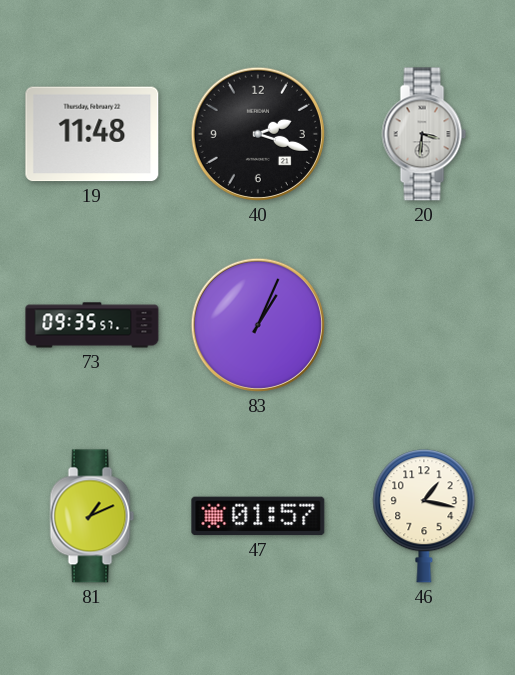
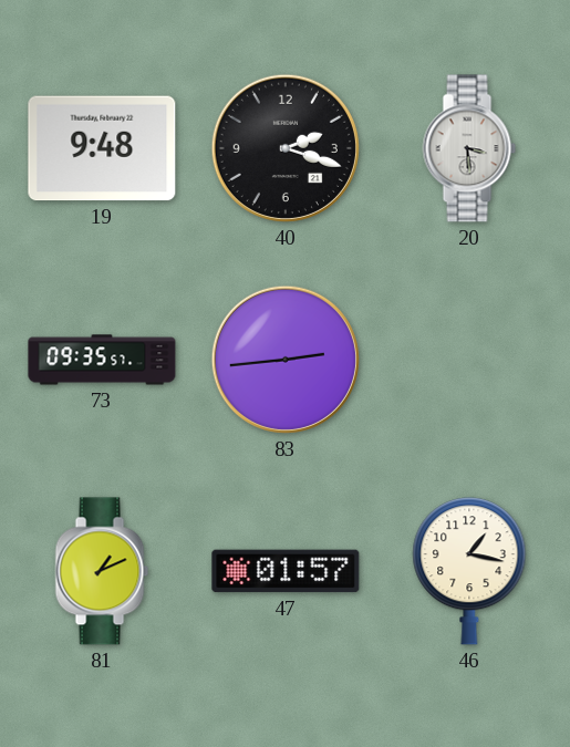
19: 11:48 -> 9:48 (102, 148)
20: 3:31 -> 3:29 (469, 148)
83: 1:04 -> 2:44 (286, 360)
